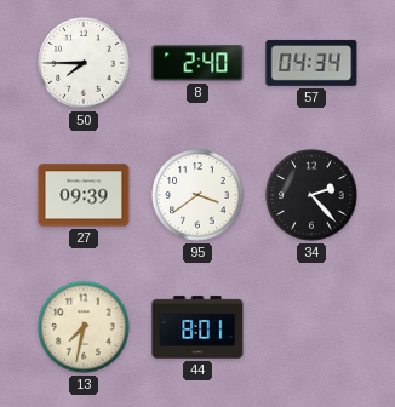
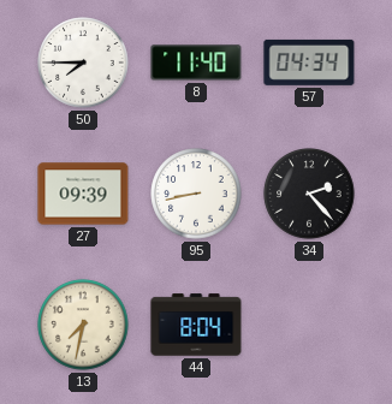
8: 2:40 -> 11:40 (196, 63)
95: 3:39 -> 8:43 (196, 194)
44: 8:01 -> 8:04 (196, 325)
